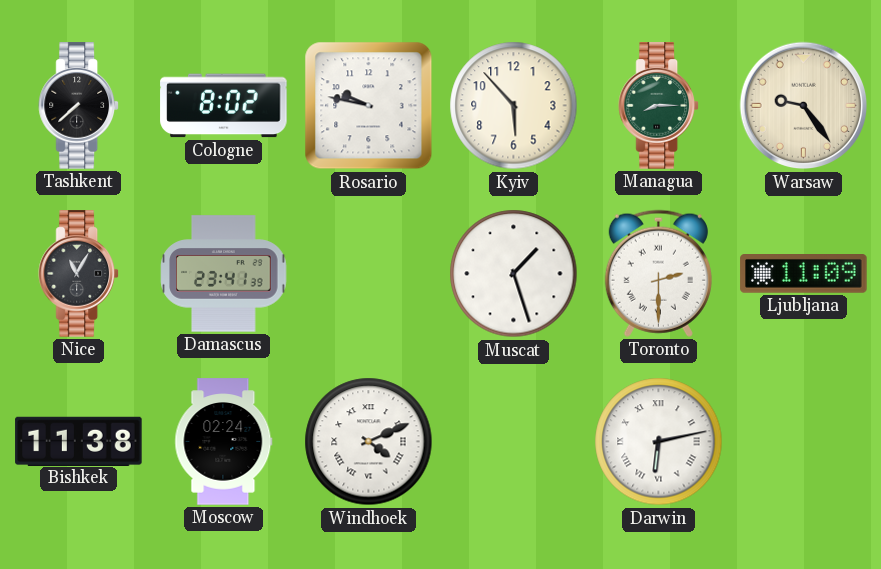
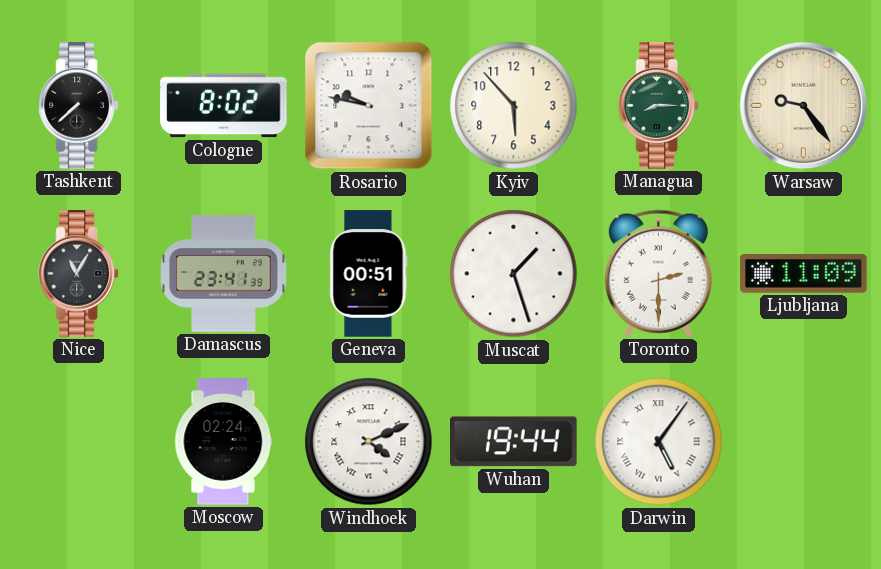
Geneva: none -> 00:51 (369, 274)
Bishkek: 11:38 -> none (79, 441)
Wuhan: none -> 19:44 (514, 442)
Darwin: 6:13 -> 5:06 (659, 442)
